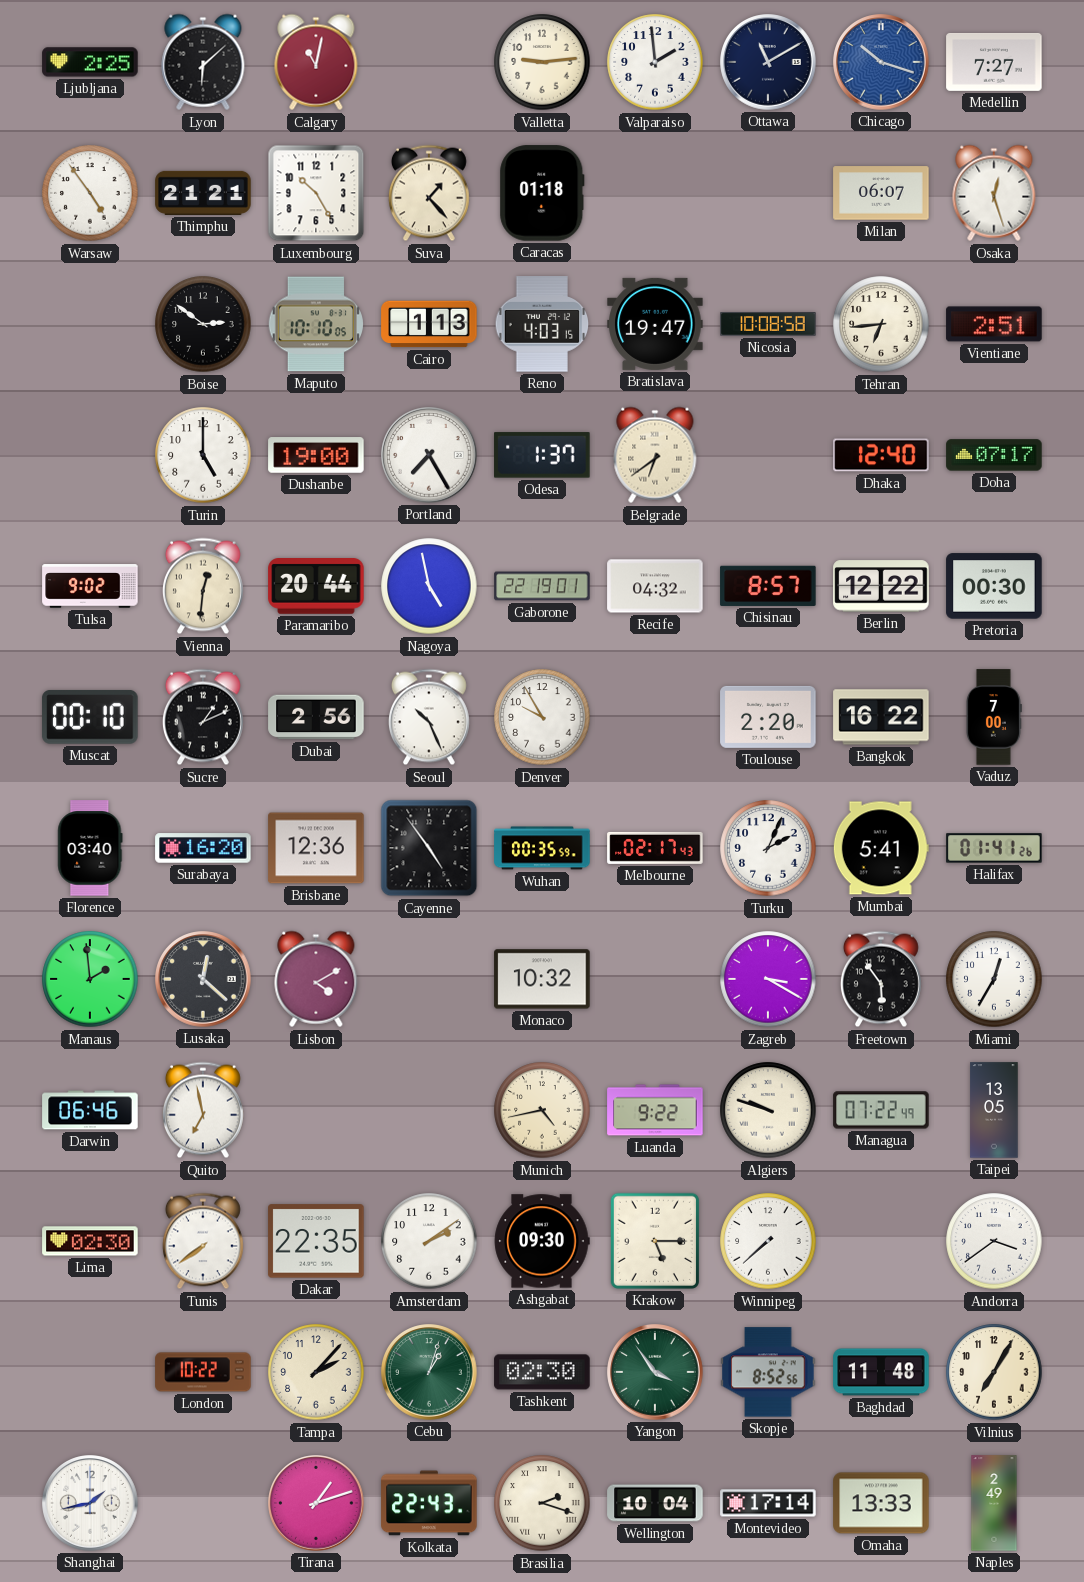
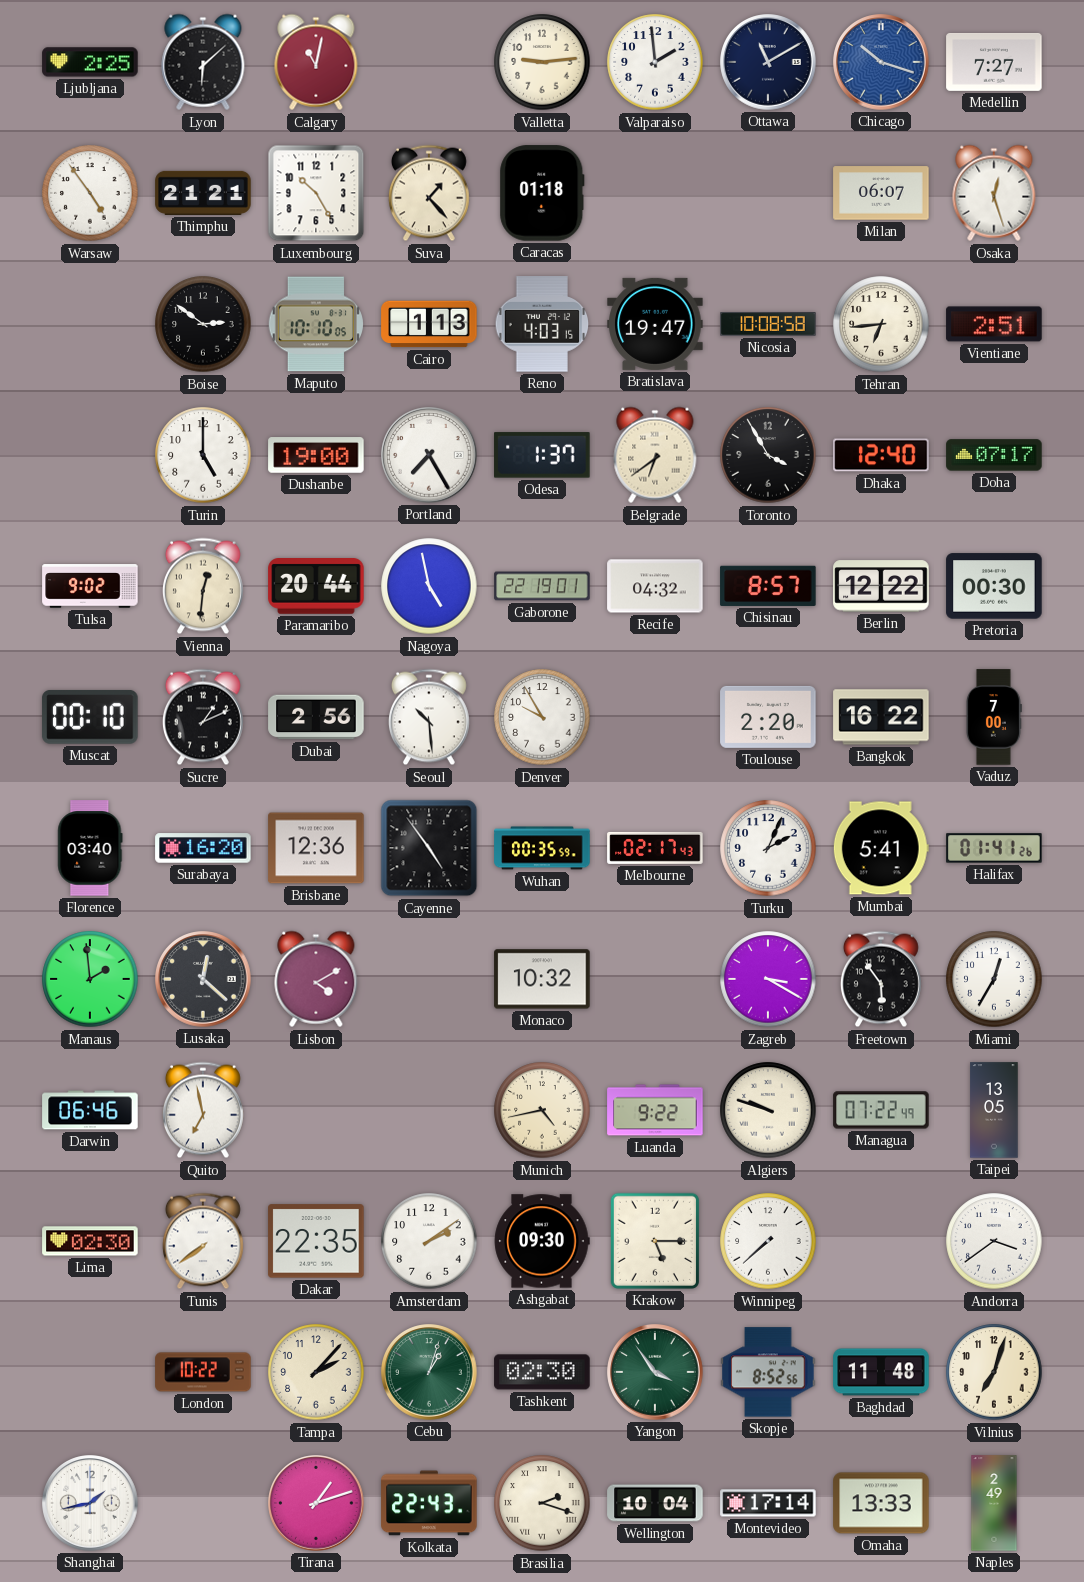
Toronto: none -> 3:55 (768, 455)
Seoul: 10:26 -> 10:29 (429, 717)
Vilnius: 7:05 -> 7:03 (994, 1372)
